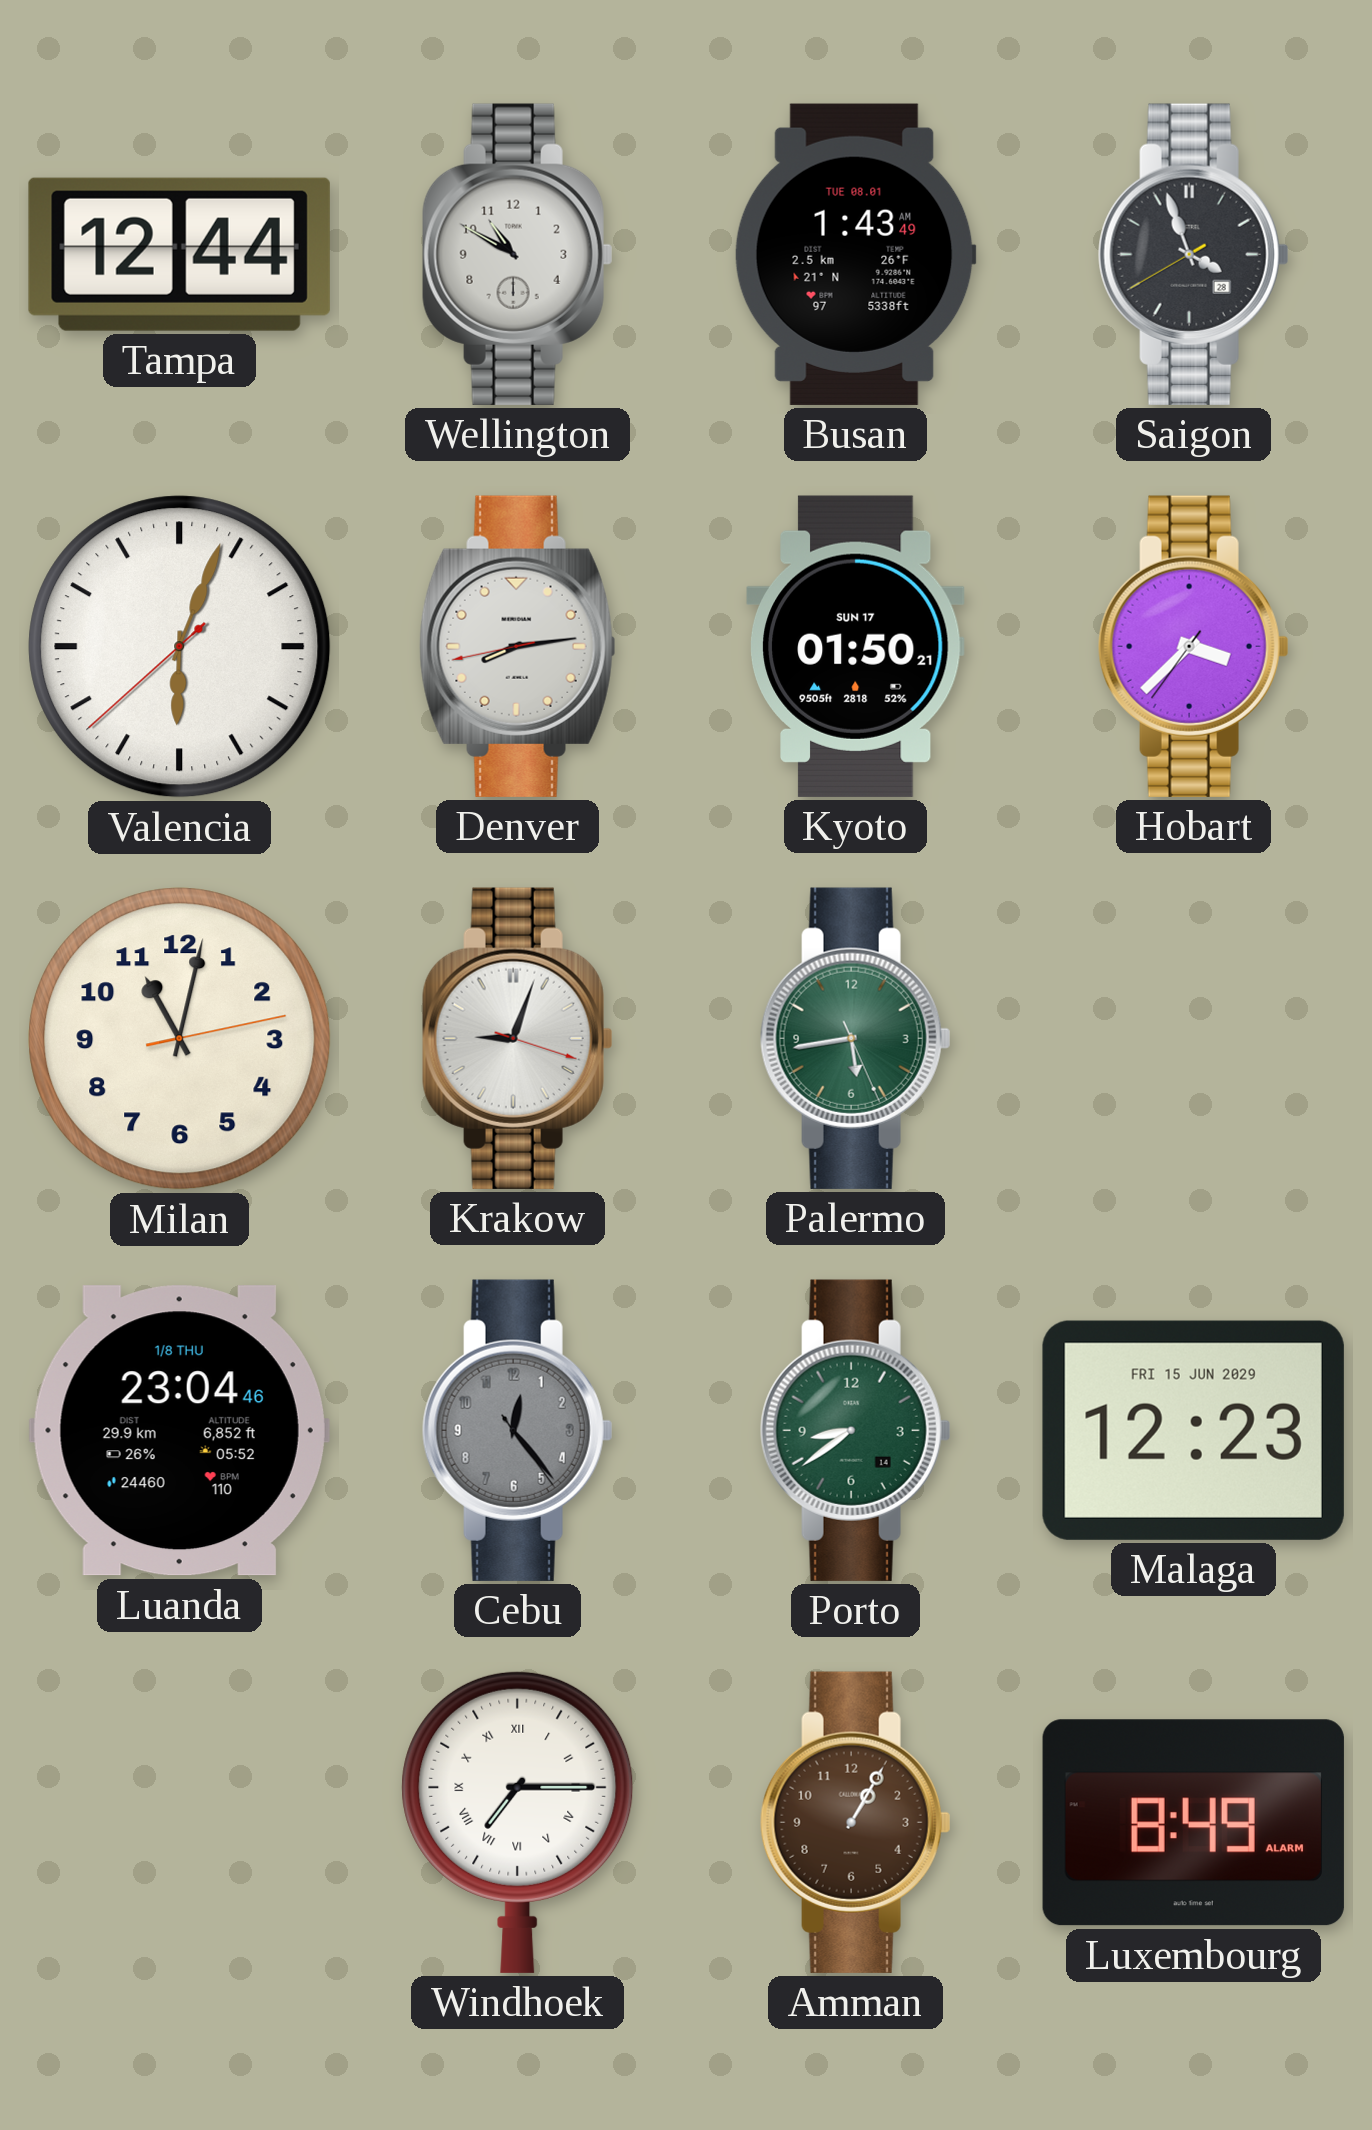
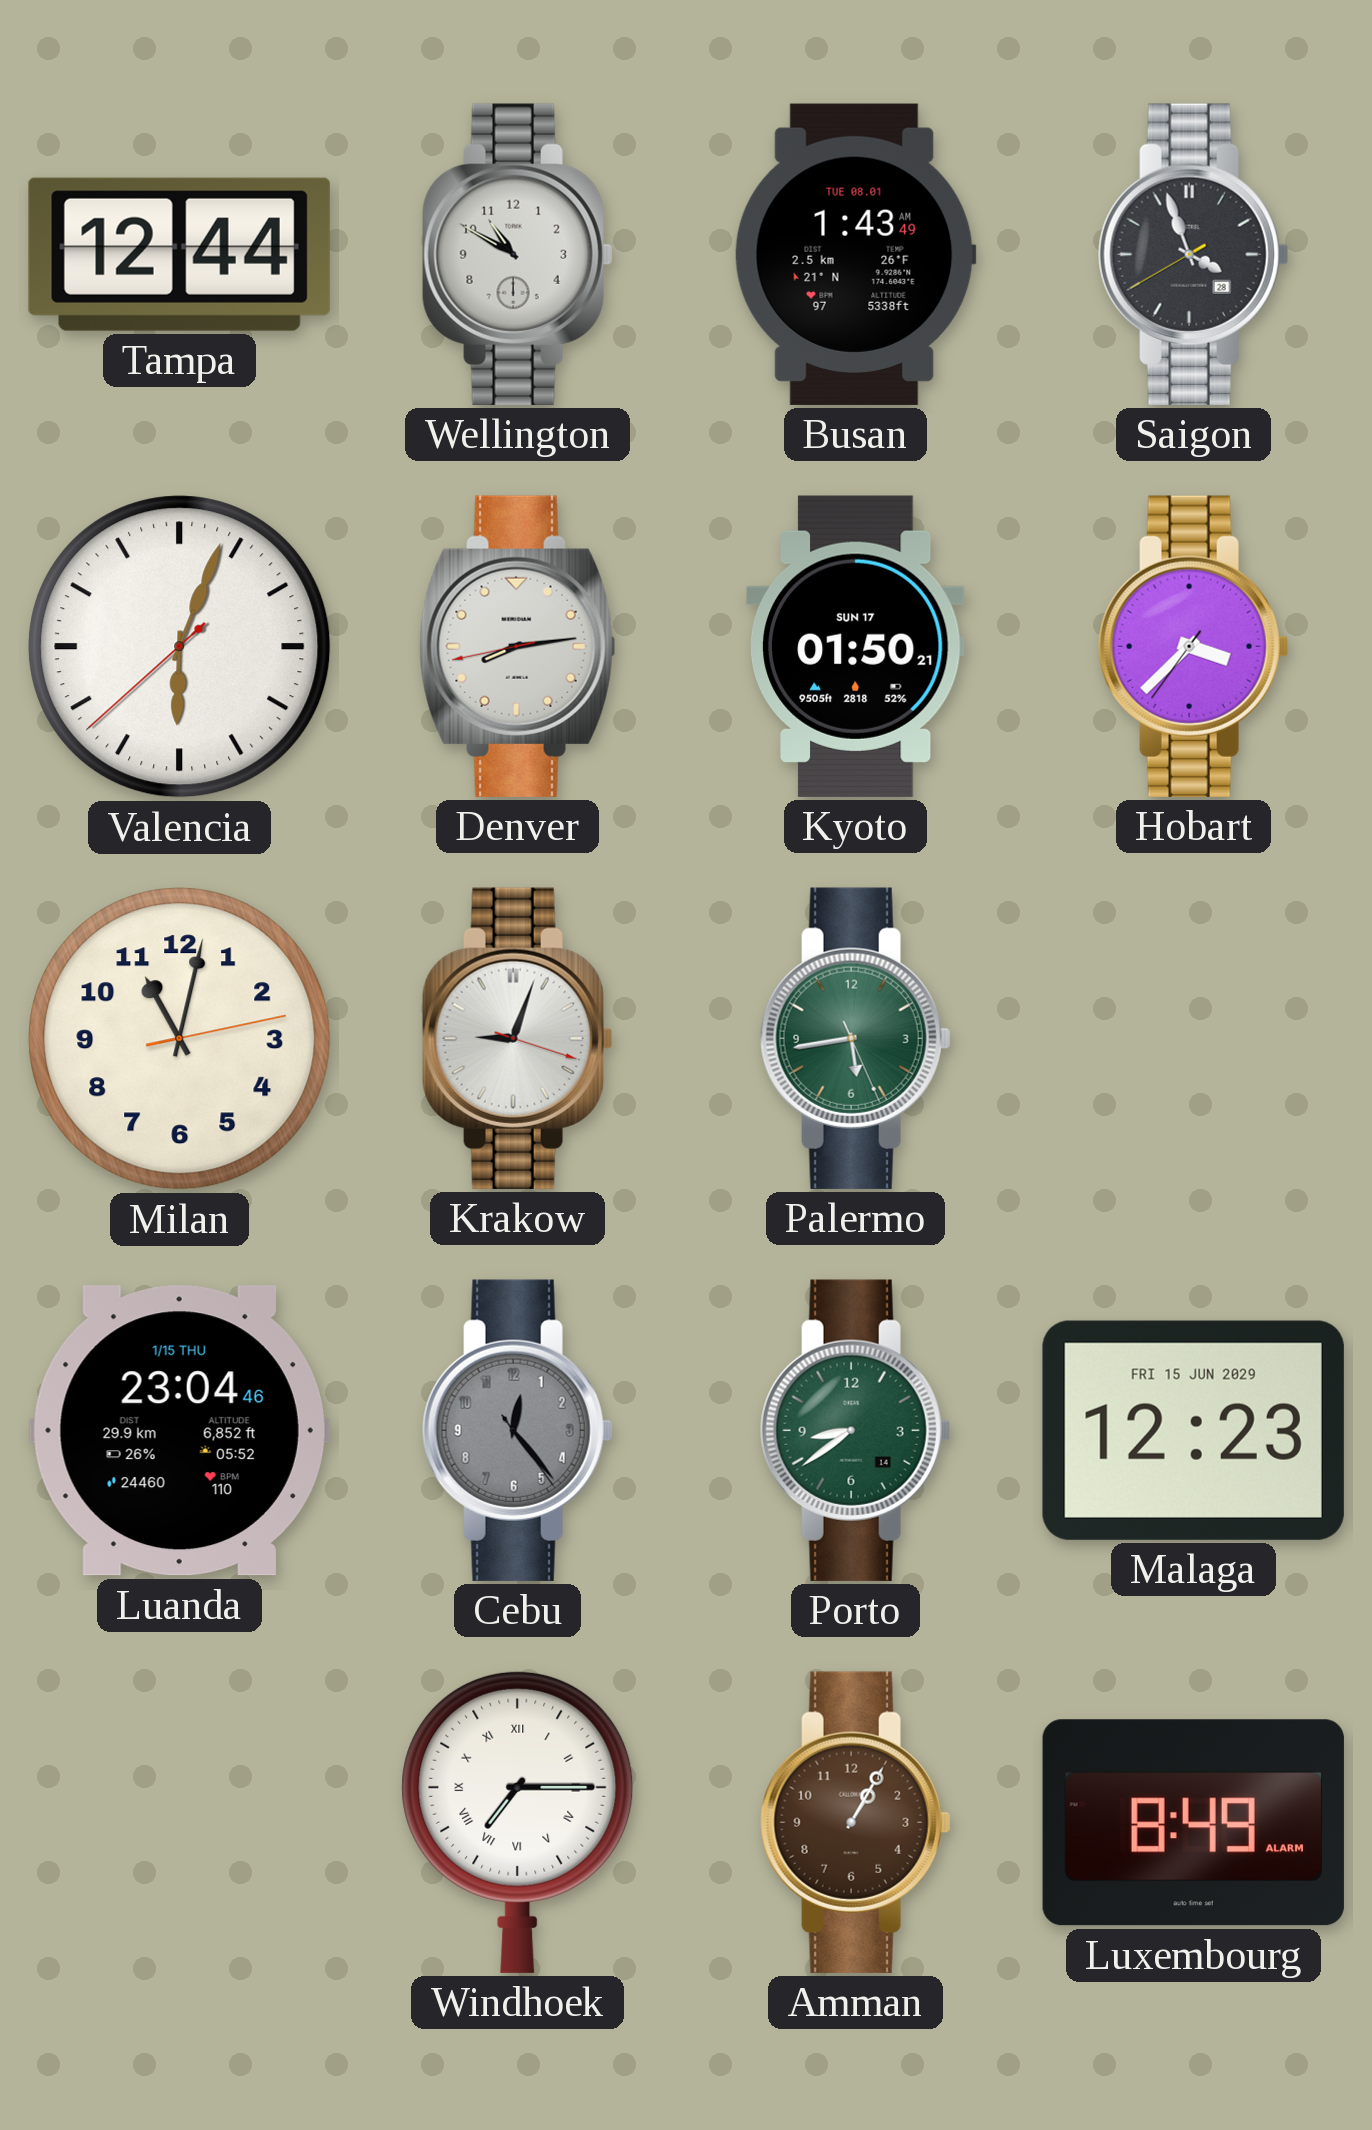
Luanda date: 1/8 THU -> 1/15 THU (179, 1431)
